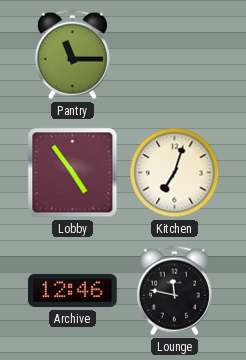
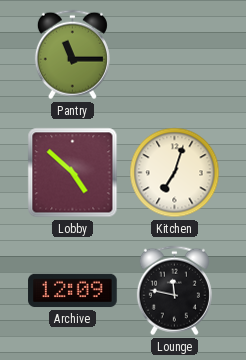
Lobby: 4:54 -> 4:52 (73, 173)
Archive: 12:46 -> 12:09 (73, 291)
